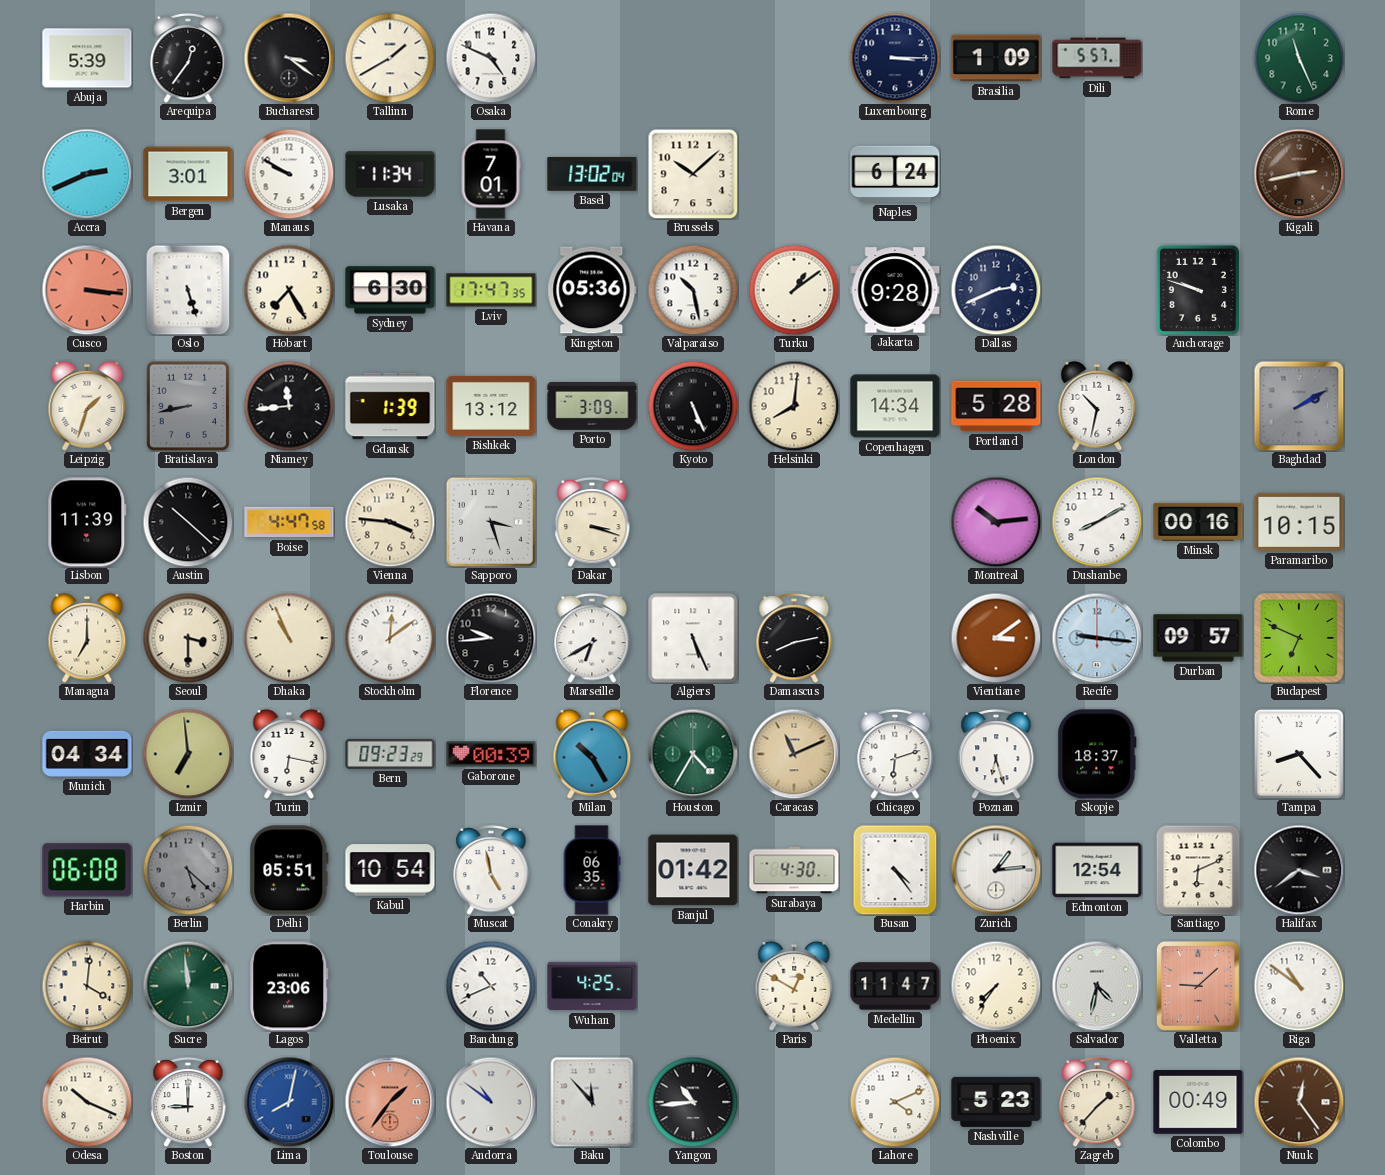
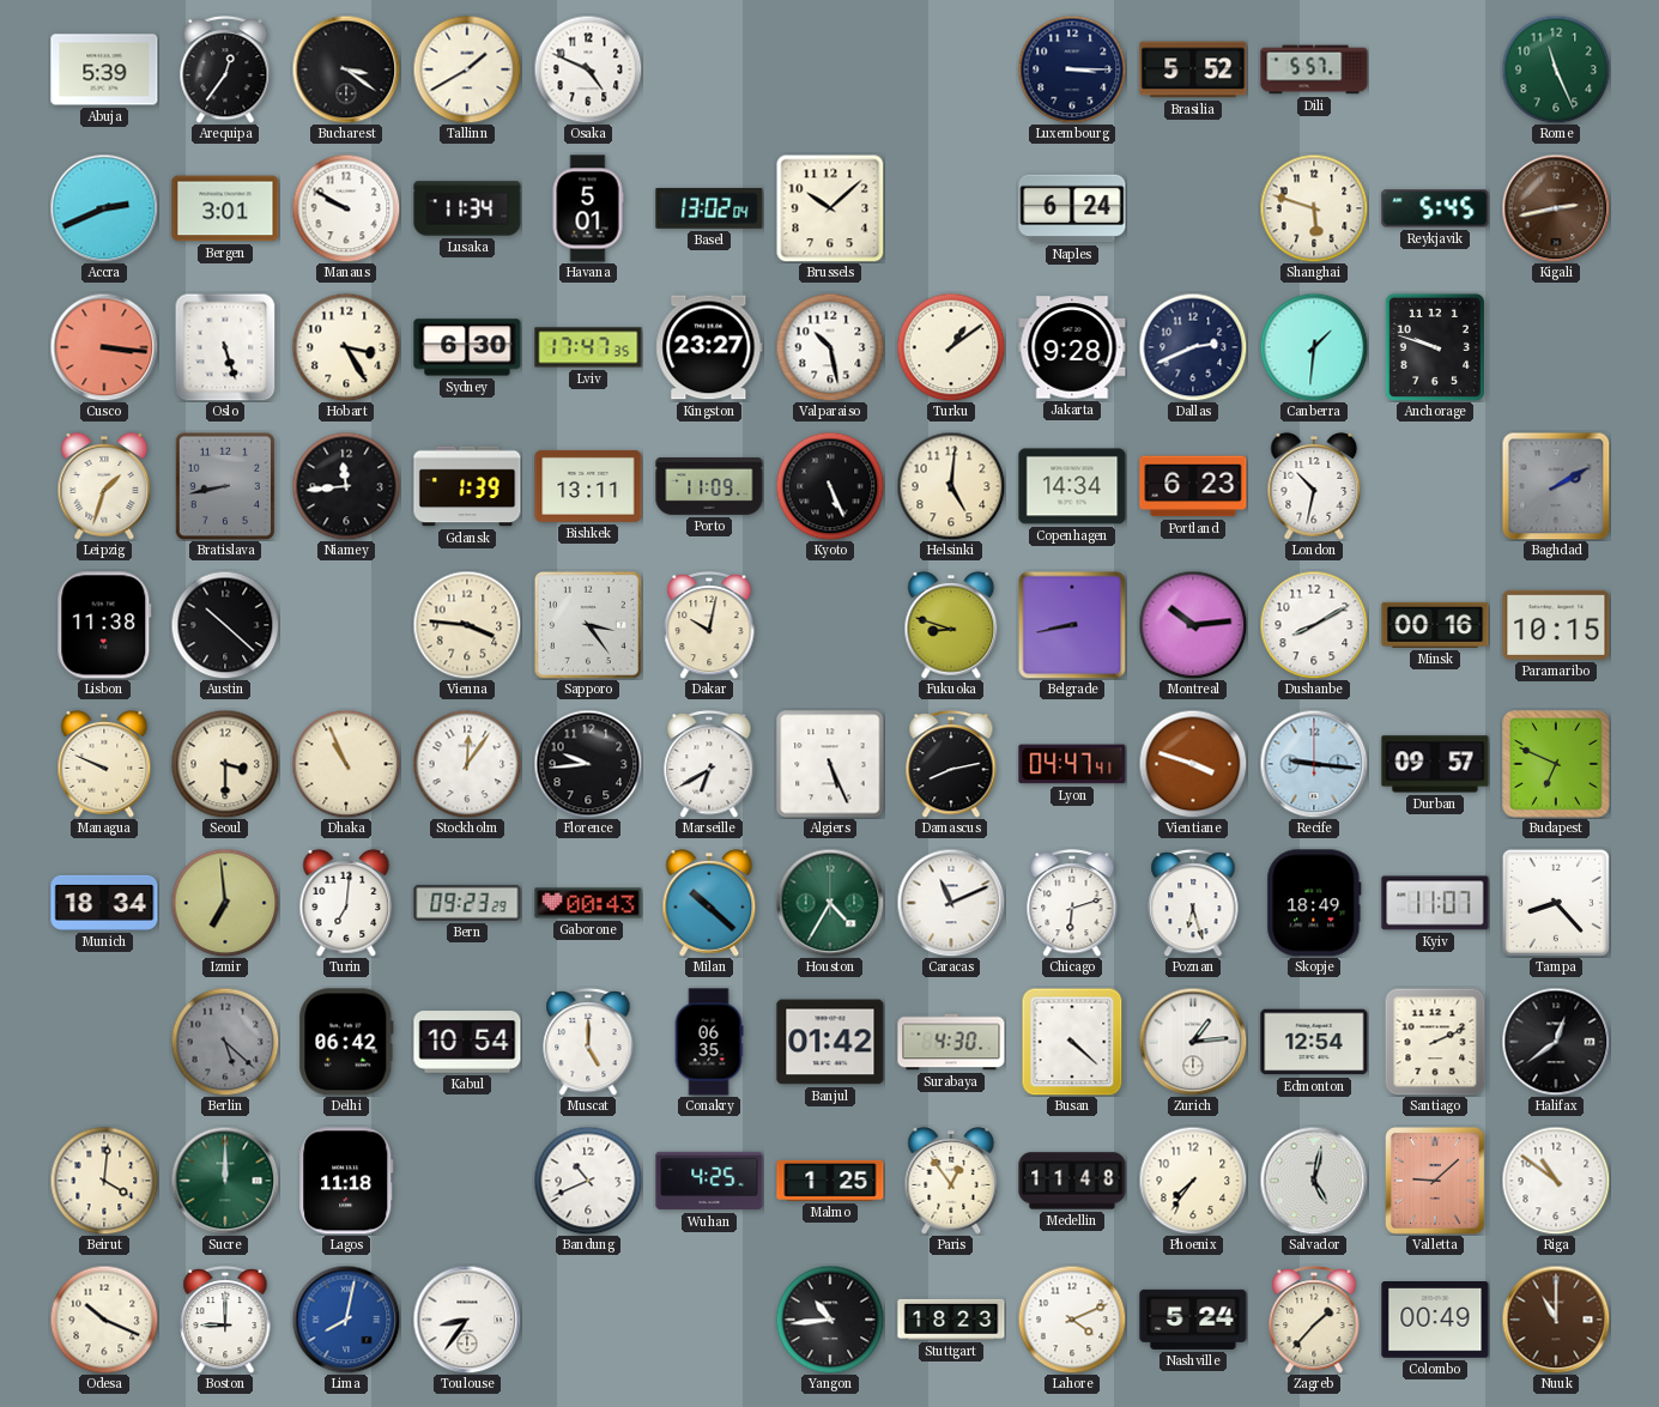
Brasilia: 1:09 -> 5:52 (1193, 69)
Havana: 7:01 -> 5:01 (588, 208)
Shanghai: none -> 5:48 (1314, 208)
Reykjavik: none -> 5:45 (1435, 208)
Hobart: 7:25 -> 3:25 (346, 347)
Kingston: 05:36 -> 23:27 (709, 347)
Canberra: none -> 1:31 (1314, 347)
Bishkek: 13:12 -> 13:11 (588, 486)
Porto: 3:09 -> 11:09 (709, 486)
Helsinki: 8:01 -> 5:01 (951, 486)
Portland: 5:28 -> 6:23 (1193, 486)
Lisbon: 11:39 -> 11:38 (104, 625)
Boise: 4:47 -> none (289, 522)
Sapporo: 3:27 -> 3:24 (588, 625)
Dakar: 3:18 -> 10:02 (709, 625)
Fukuoka: none -> 8:48 (951, 625)
Belgrade: none -> 8:43 (1072, 625)
Managua: 7:00 -> 9:49 (104, 764)
Stockholm: 12:09 -> 12:06 (467, 764)
Lyon: none -> 04:47 (1072, 764)
Vientiane: 3:09 -> 3:48 (1193, 764)
Munich: 04:34 -> 18:34 (104, 903)
Turin: 6:17 -> 7:01 (346, 903)
Gaborone: 00:39 -> 00:43 (588, 903)
Milan: 10:25 -> 10:22 (709, 903)
Caracas dial: champagne -> white (951, 903)
Skopje: 18:37 -> 18:49 (1314, 903)
Kyiv: none -> 11:07 (1435, 903)
Harbin: 06:08 -> none (87, 870)
Delhi: 05:51 -> 06:42 (346, 1042)
Muscat: 4:58 -> 5:00 (588, 1042)
Busan: 4:24 -> 4:22 (1072, 1042)
Santiago: 6:11 -> 2:11 (1435, 1042)
Halifax: 3:39 -> 12:39 (1556, 1042)
Sucre: 11:59 -> 12:00 (225, 1181)
Lagos: 23:06 -> 11:18 (346, 1181)
Malmo: none -> 1:25 (830, 1181)
Paris: 12:50 -> 12:54 (951, 1181)
Medellin: 11:47 -> 11:48 (1072, 1181)
Salvador: 4:32 -> 5:02 (1314, 1181)
Toulouse: 1:36 -> 8:36 (467, 1320)
Toulouse dial: salmon -> white (467, 1320)
Andorra: 10:51 -> none (491, 1102)
Baku: 11:53 -> none (592, 1102)
Stuttgart: none -> 18:23 (951, 1320)
Nashville: 5:23 -> 5:24 (1193, 1320)
Nuuk: 12:24 -> 11:00 (1556, 1320)
